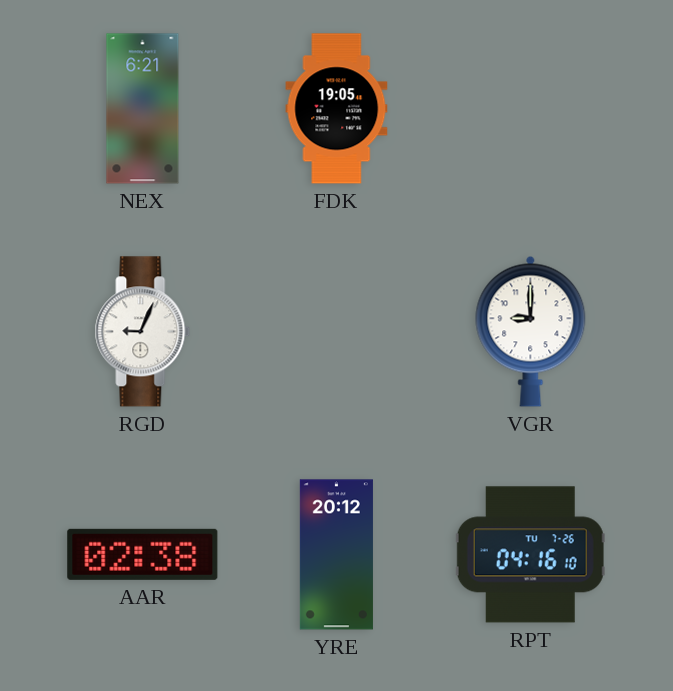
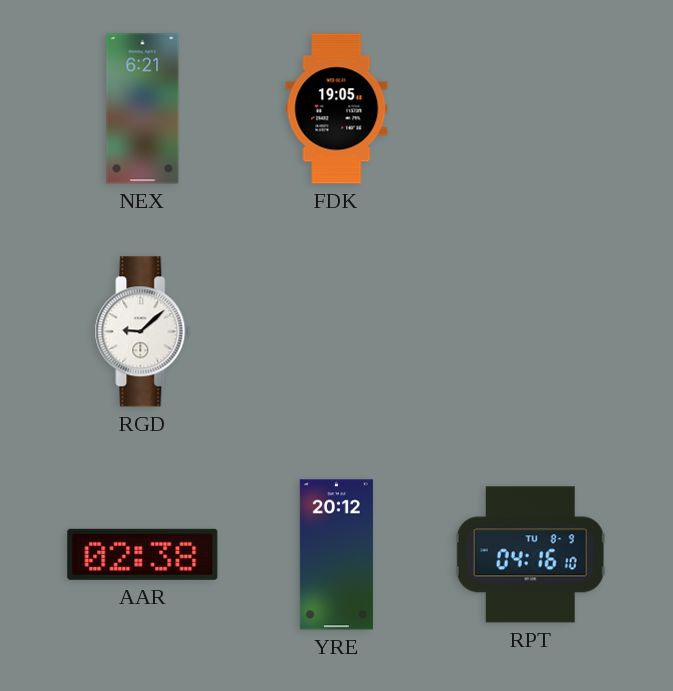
RGD: 9:04 -> 9:08 (143, 332)
VGR: 9:00 -> none (531, 331)
RPT date: TU 7-26 -> TU 8-9 (530, 555)
